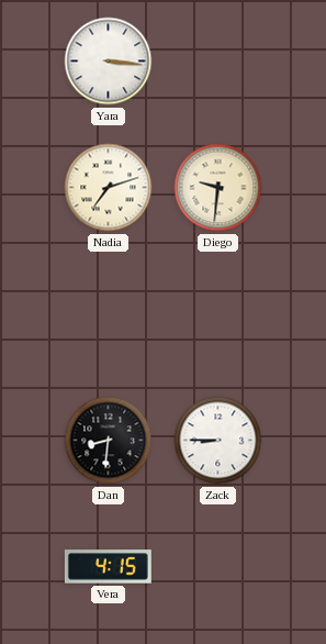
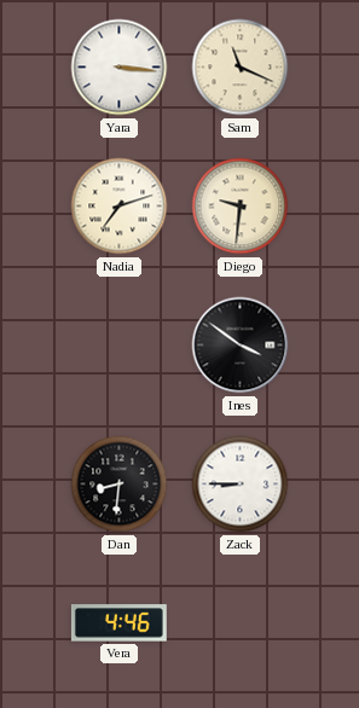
Sam: none -> 11:19 (241, 68)
Ines: none -> 3:51 (241, 346)
Vera: 4:15 -> 4:46 (118, 623)
